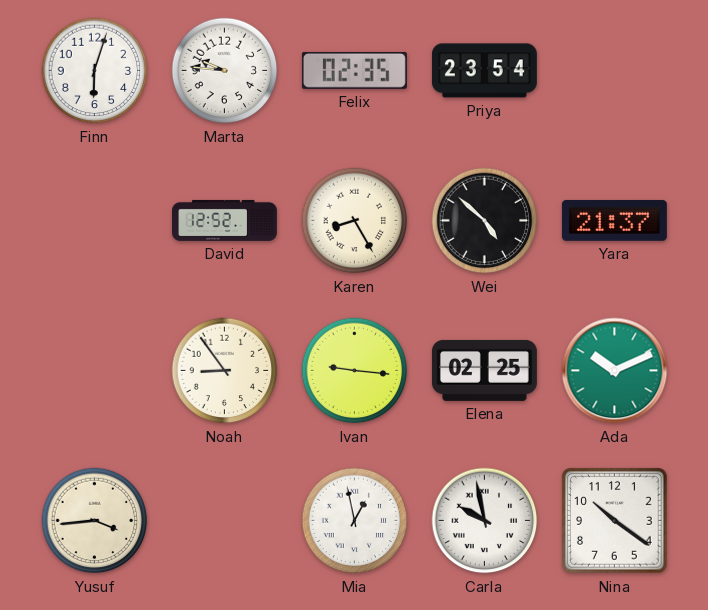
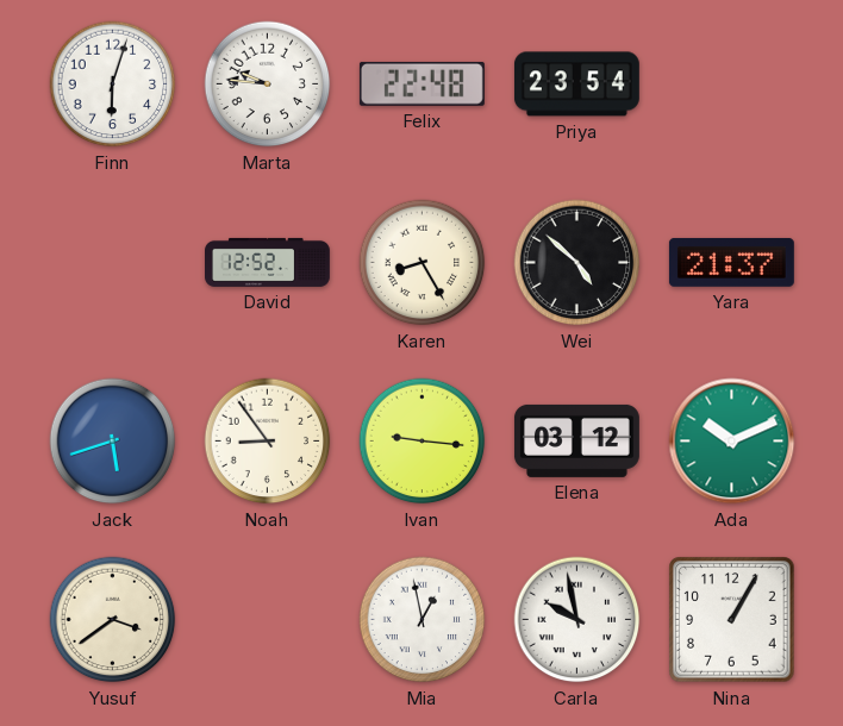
Felix: 02:35 -> 22:48 (421, 83)
Jack: none -> 5:42 (113, 442)
Elena: 02:25 -> 03:12 (576, 440)
Yusuf: 3:44 -> 3:39 (113, 620)
Nina: 10:21 -> 1:05 (732, 620)
